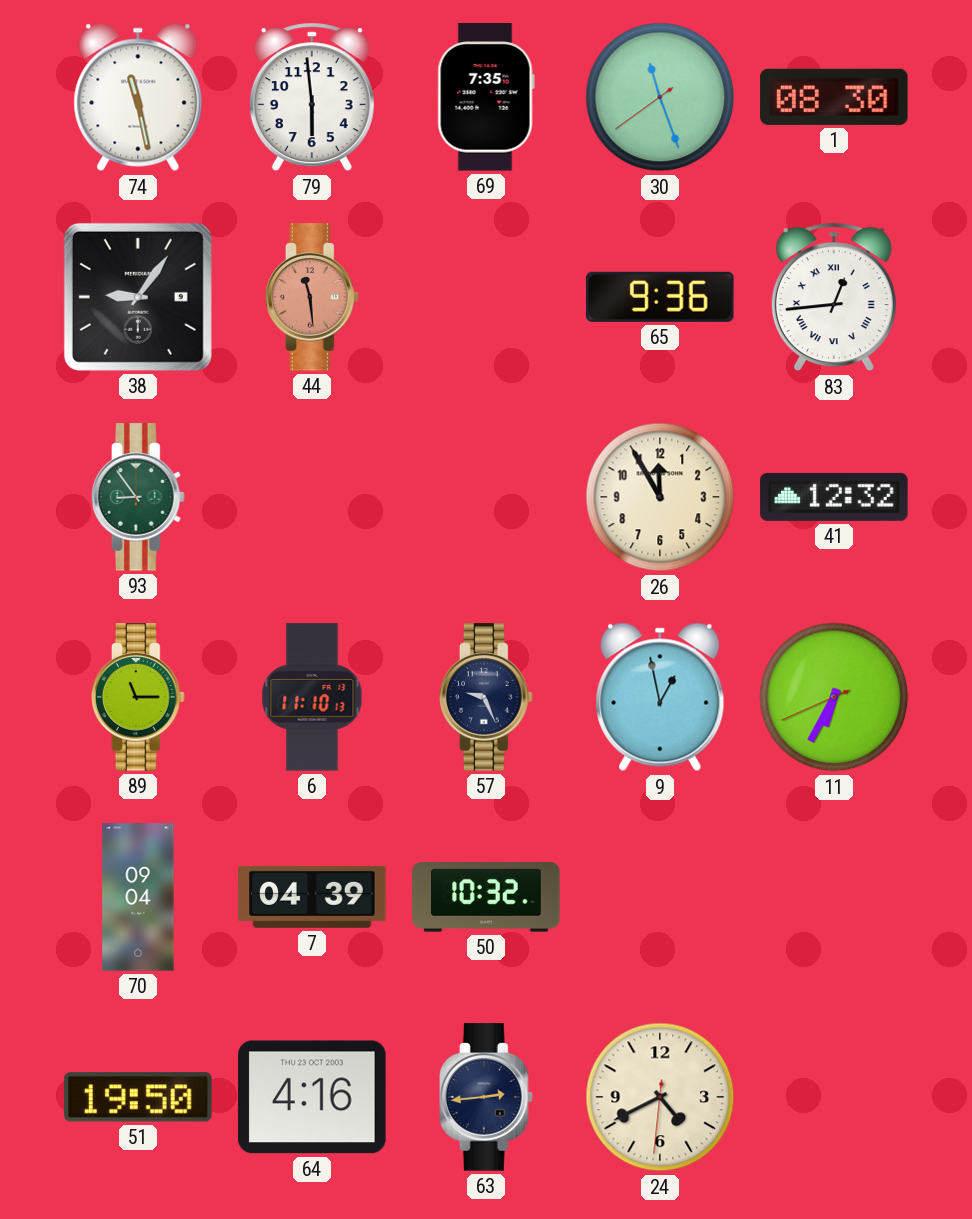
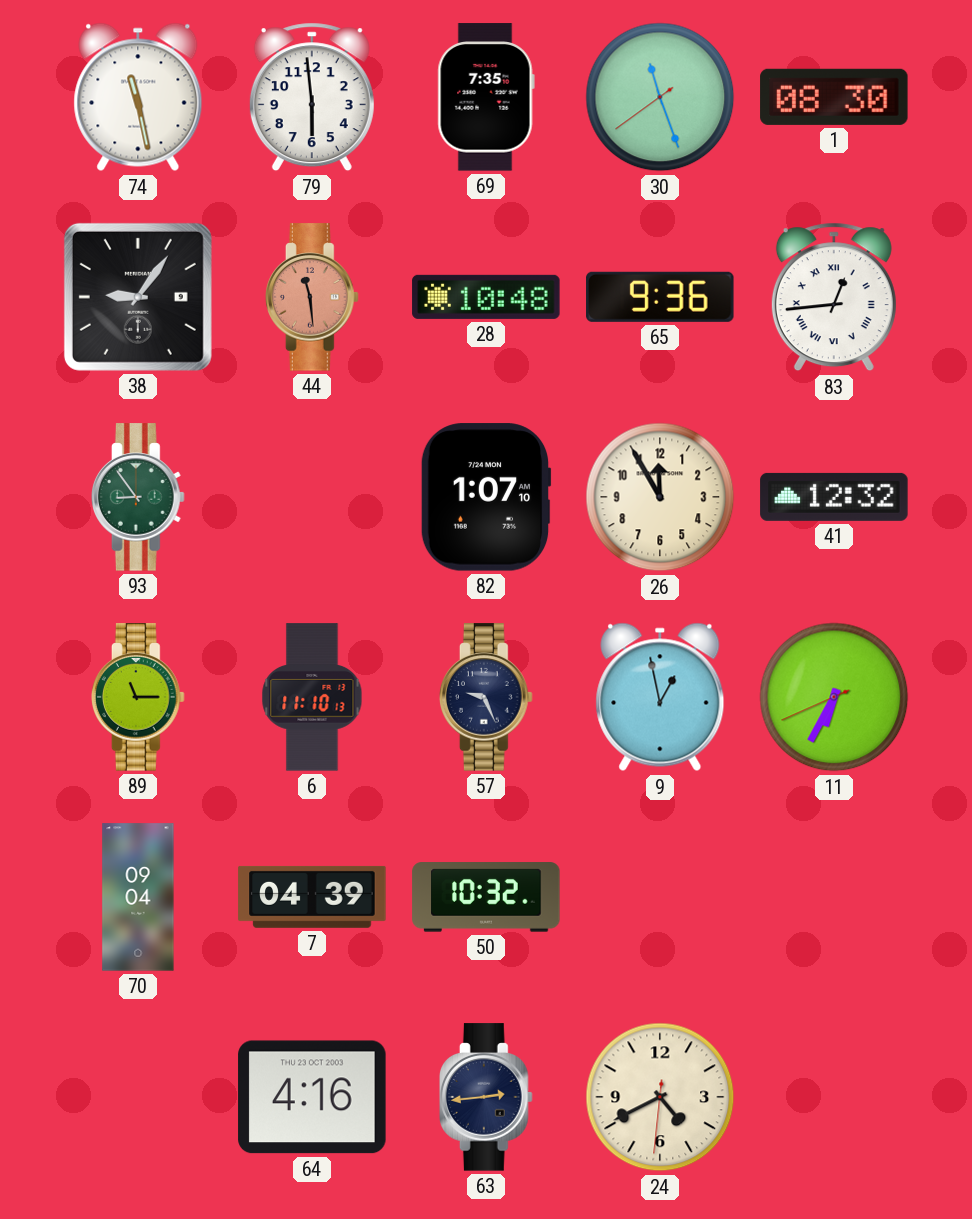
28: none -> 10:48 (486, 297)
82: none -> 1:07 (486, 497)
51: 19:50 -> none (138, 1097)
